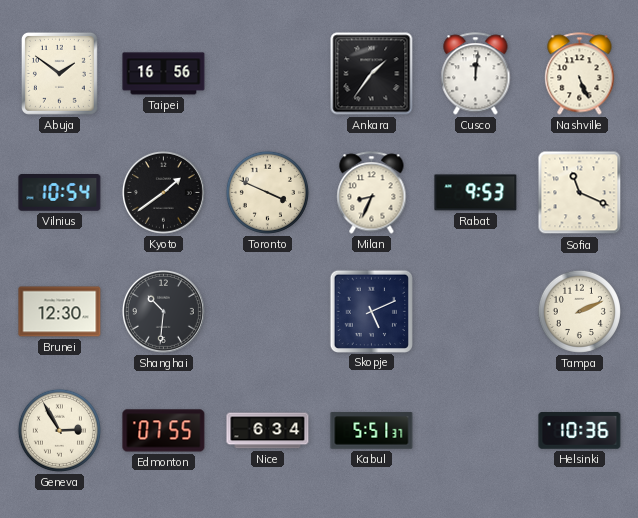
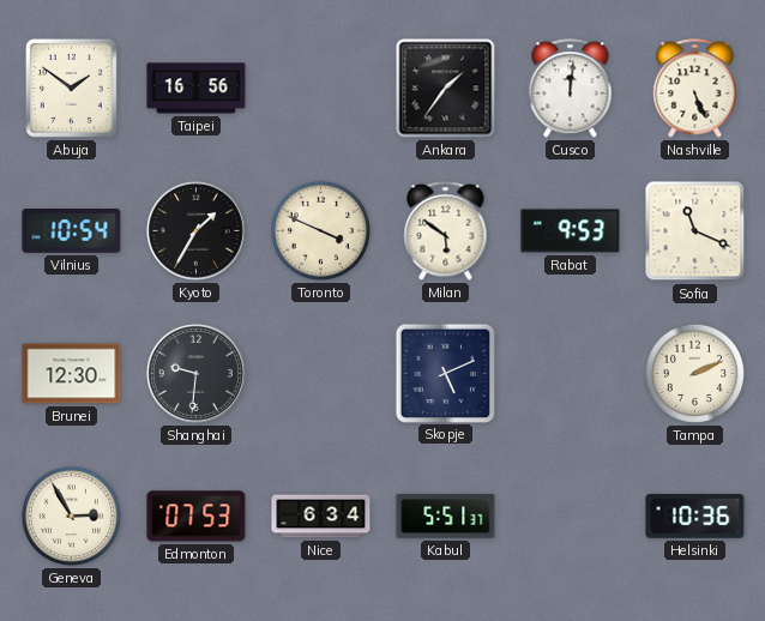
Kyoto: 1:39 -> 1:35 (195, 230)
Milan: 8:34 -> 5:51 (446, 231)
Shanghai: 10:31 -> 9:31 (195, 373)
Edmonton: 07:55 -> 07:53 (197, 517)
